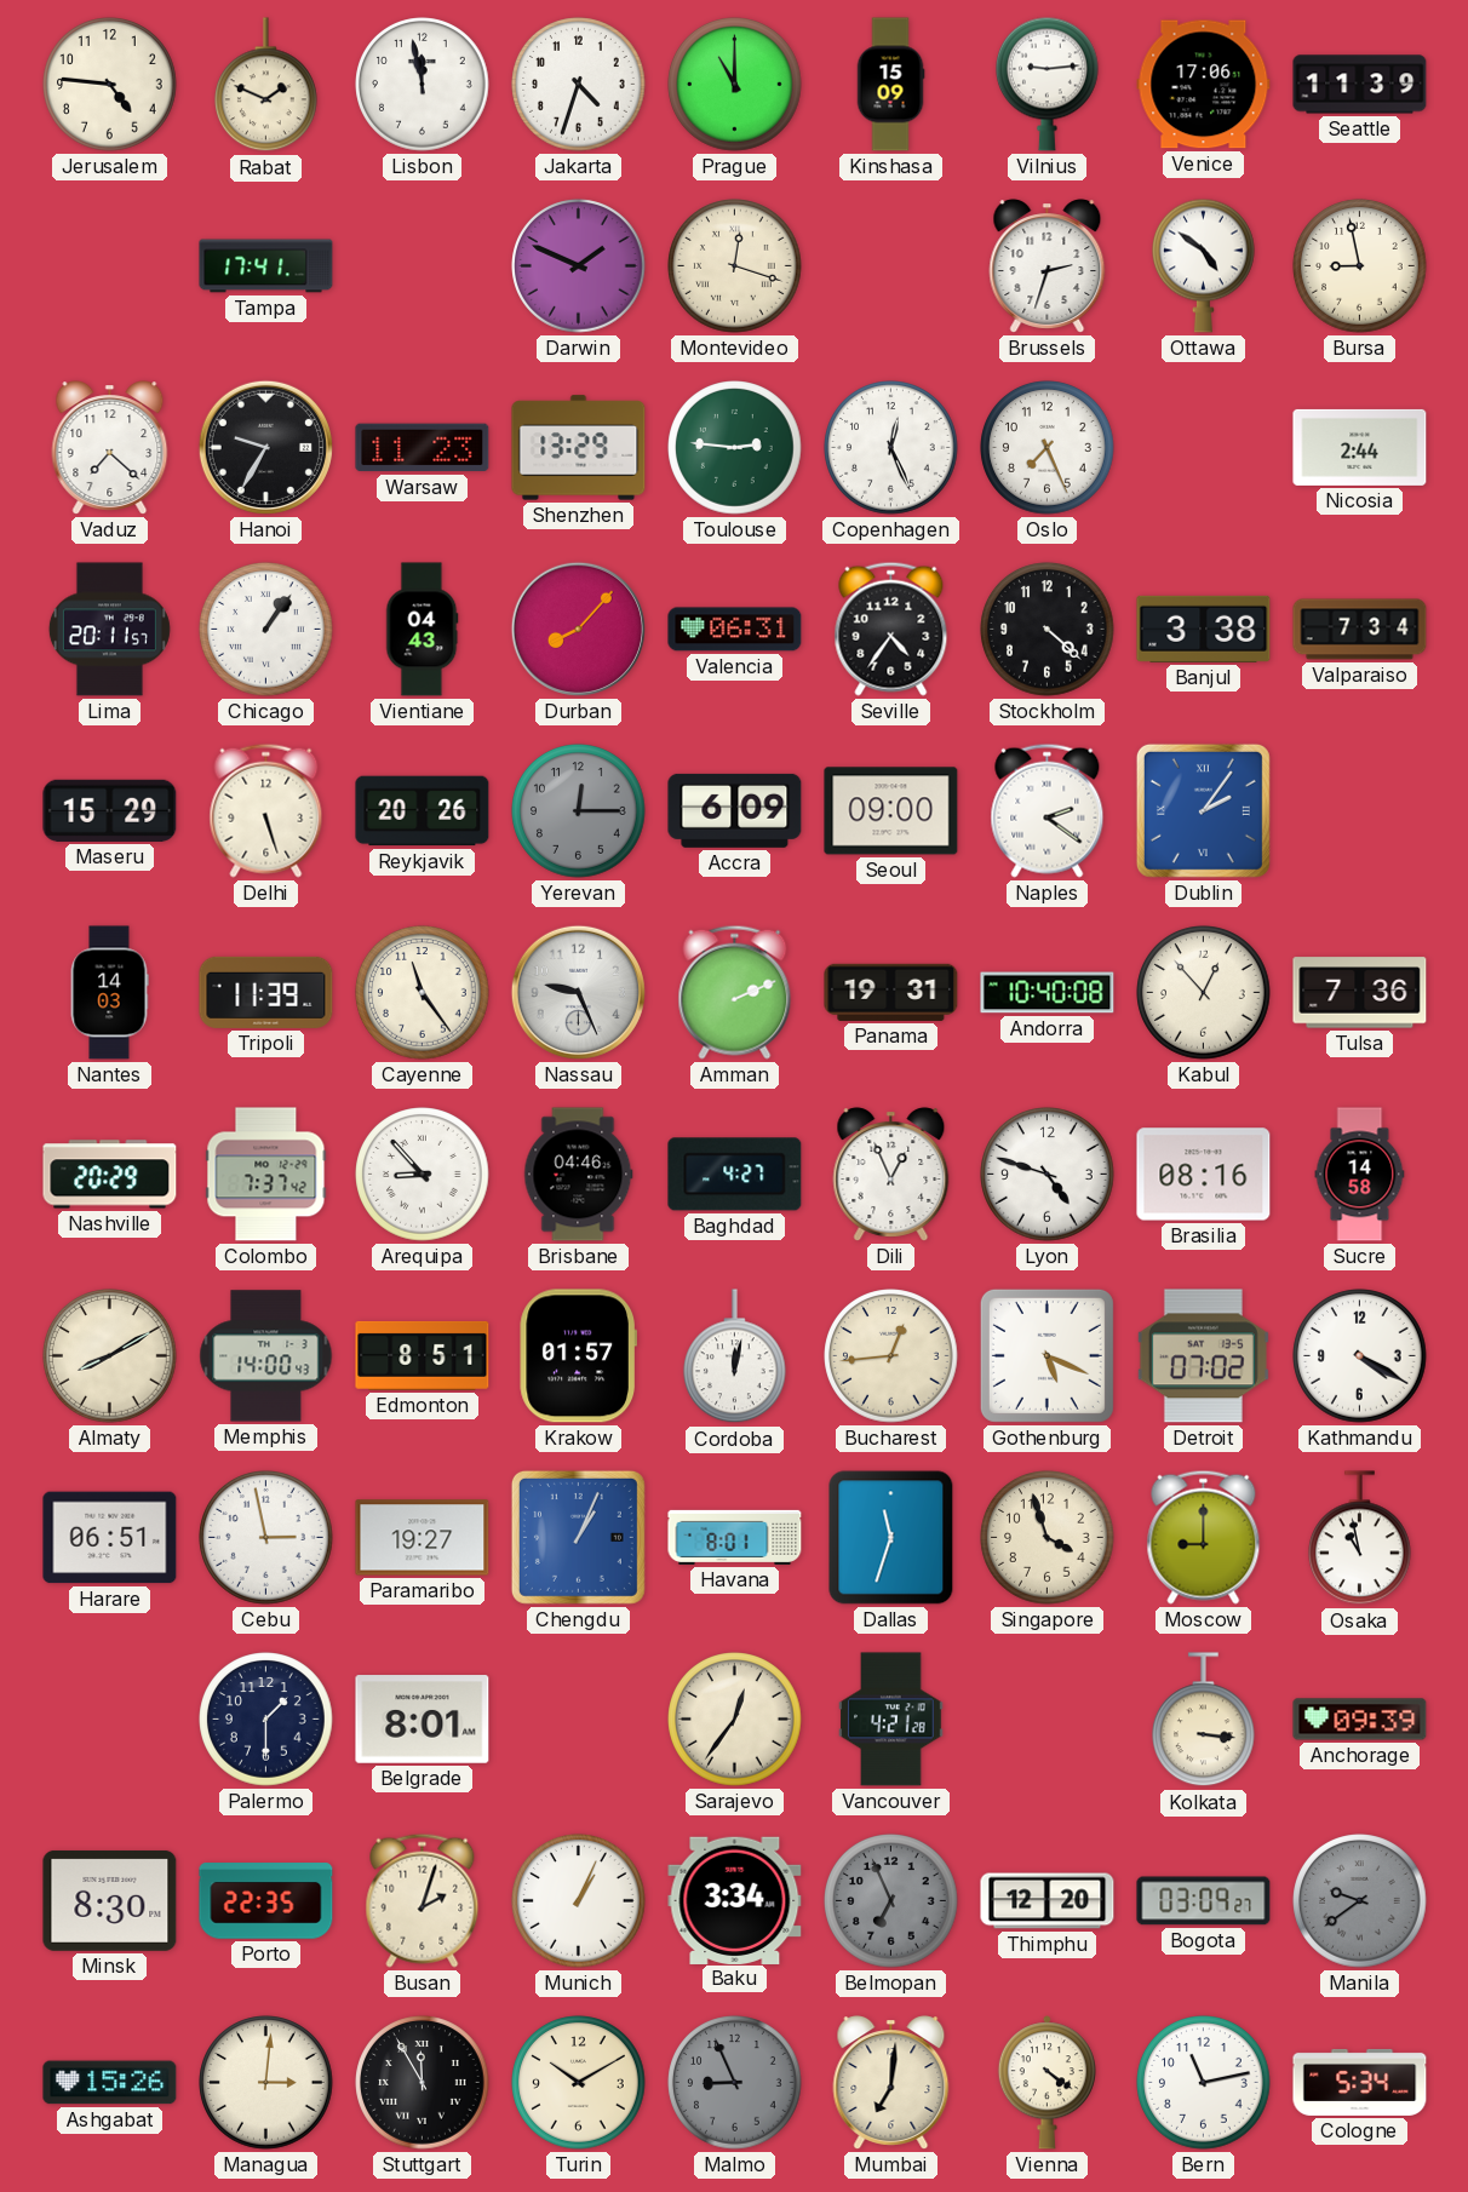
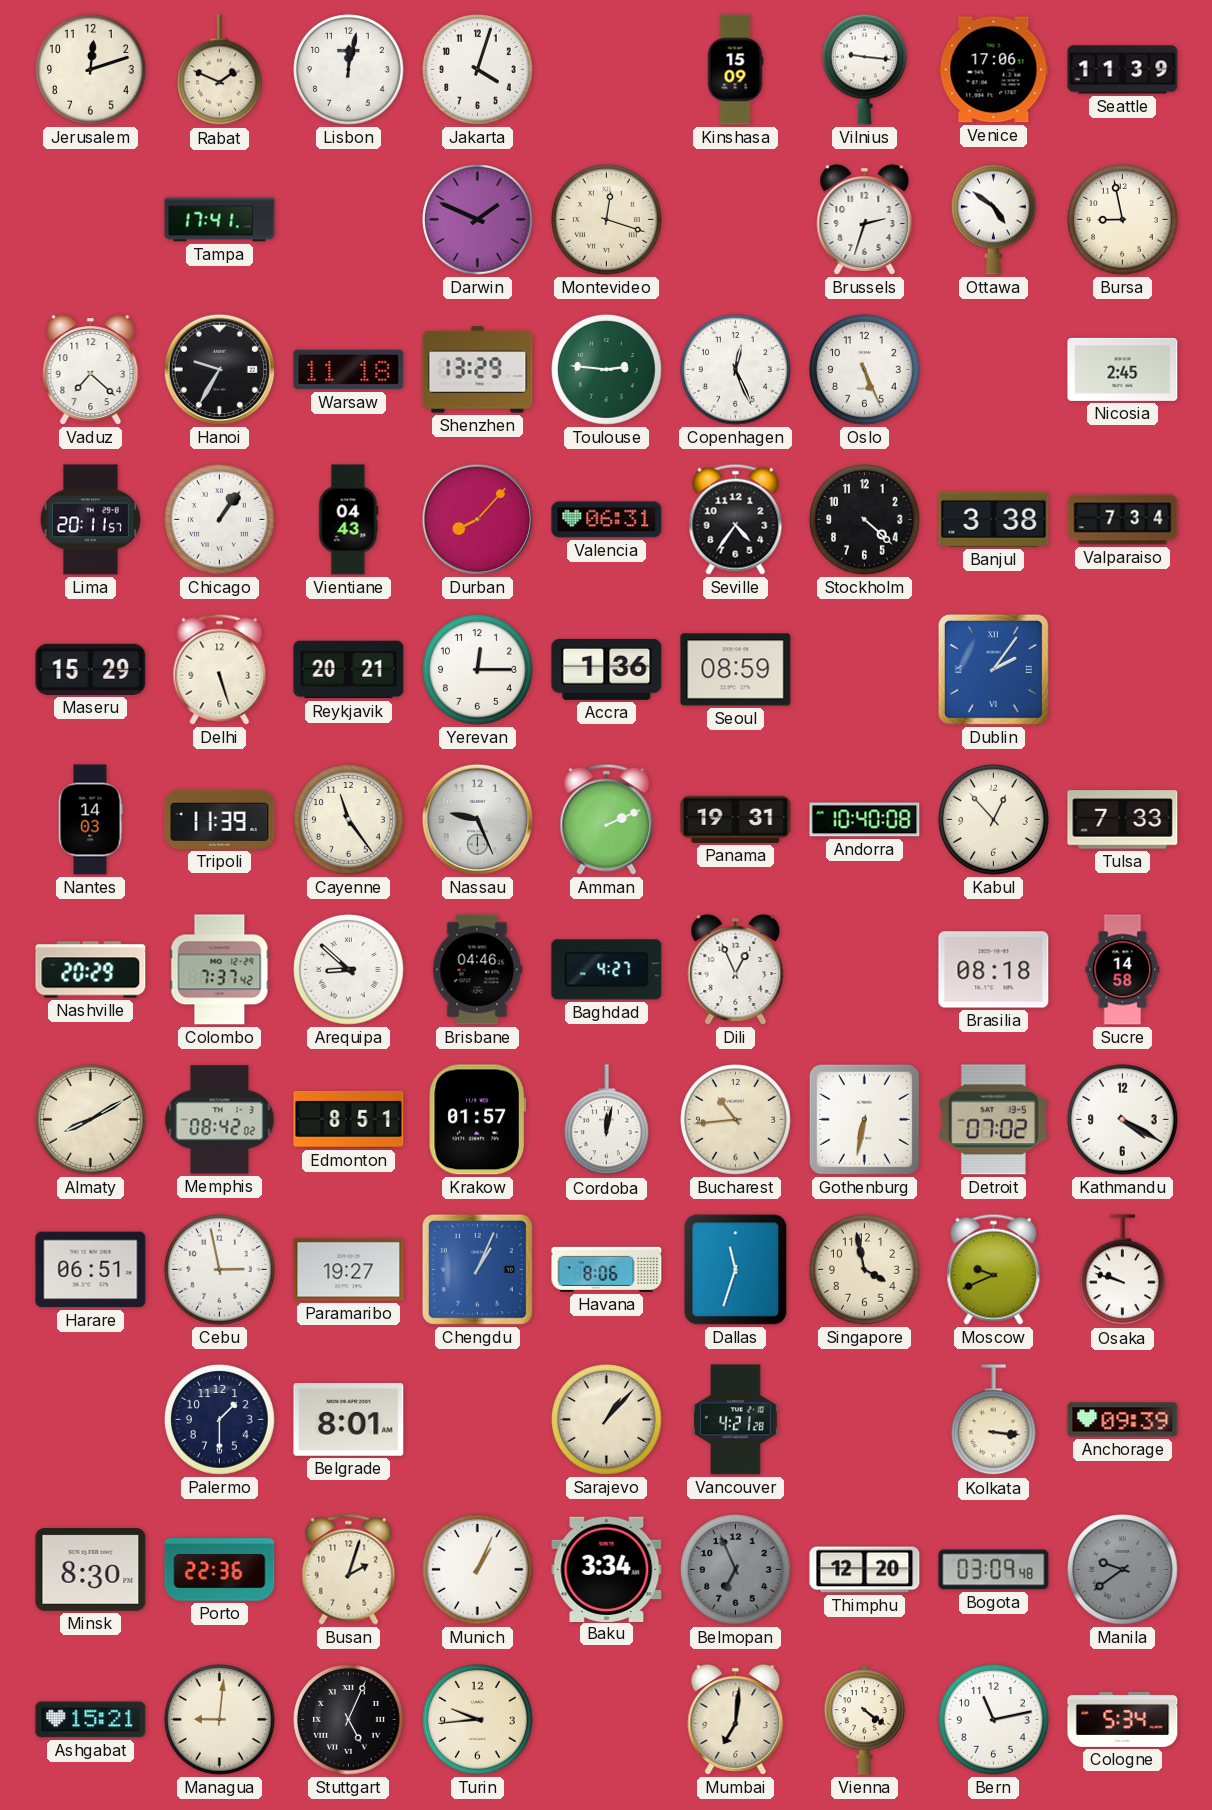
Jerusalem: 4:46 -> 12:12 (91, 70)
Lisbon: 11:58 -> 12:02 (349, 70)
Jakarta: 4:33 -> 4:03 (478, 70)
Prague: 11:00 -> none (735, 85)
Vilnius: 9:14 -> 9:16 (865, 69)
Warsaw: 11:23 -> 11:18 (349, 370)
Oslo: 7:26 -> 5:26 (865, 370)
Nicosia: 2:44 -> 2:45 (1123, 369)
Reykjavik: 20:26 -> 20:21 (349, 670)
Yerevan dial: grey -> white (478, 670)
Accra: 6:09 -> 1:36 (607, 669)
Seoul: 09:00 -> 08:59 (736, 670)
Naples: 2:21 -> none (1048, 810)
Tulsa: 7:36 -> 7:33 (1123, 820)
Arequipa: 8:53 -> 8:52 (349, 970)
Lyon: 4:48 -> none (1048, 1175)
Brasilia: 08:16 -> 08:18 (994, 970)
Memphis: 14:00 -> 08:42 (220, 1120)
Bucharest: 12:44 -> 10:44 (736, 1120)
Gothenburg: 5:19 -> 6:32 (864, 1119)
Havana: 8:01 -> 8:06 (607, 1269)
Singapore: 3:57 -> 3:58 (865, 1270)
Moscow: 9:00 -> 9:41 (994, 1269)
Osaka: 10:58 -> 9:48 (1123, 1270)
Sarajevo: 12:36 -> 1:07 (607, 1420)
Porto: 22:35 -> 22:36 (220, 1570)
Bogota: 03:09:27 -> 03:09:48 (994, 1570)
Ashgabat: 15:26 -> 15:21 (91, 1720)
Managua: 3:01 -> 9:01 (220, 1720)
Stuttgart: 11:55 -> 5:04 (349, 1720)
Turin: 10:10 -> 9:44 (478, 1720)
Malmo: 8:56 -> none (735, 2083)
